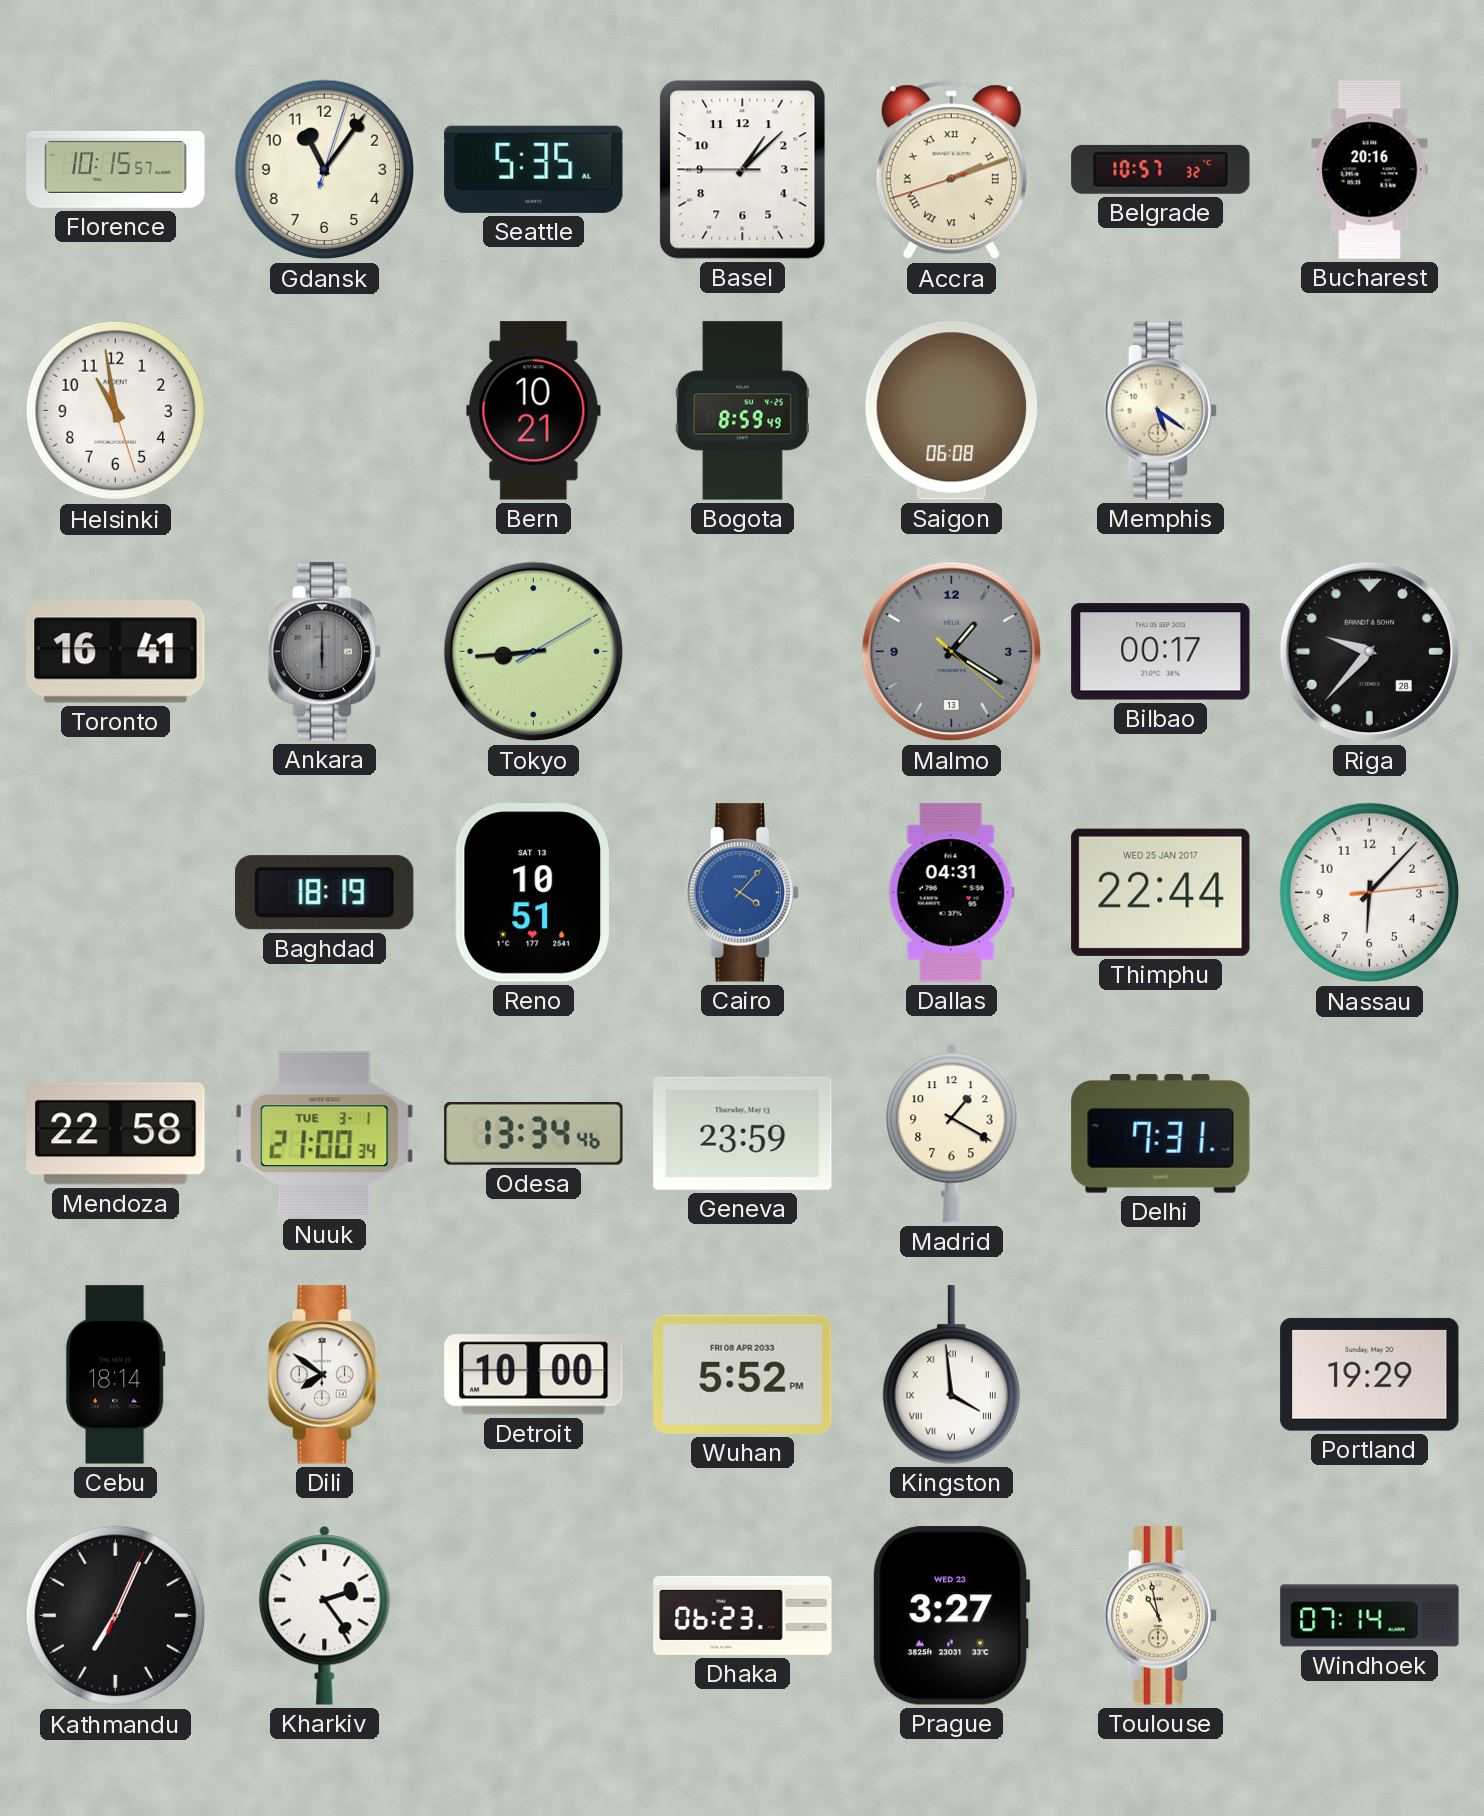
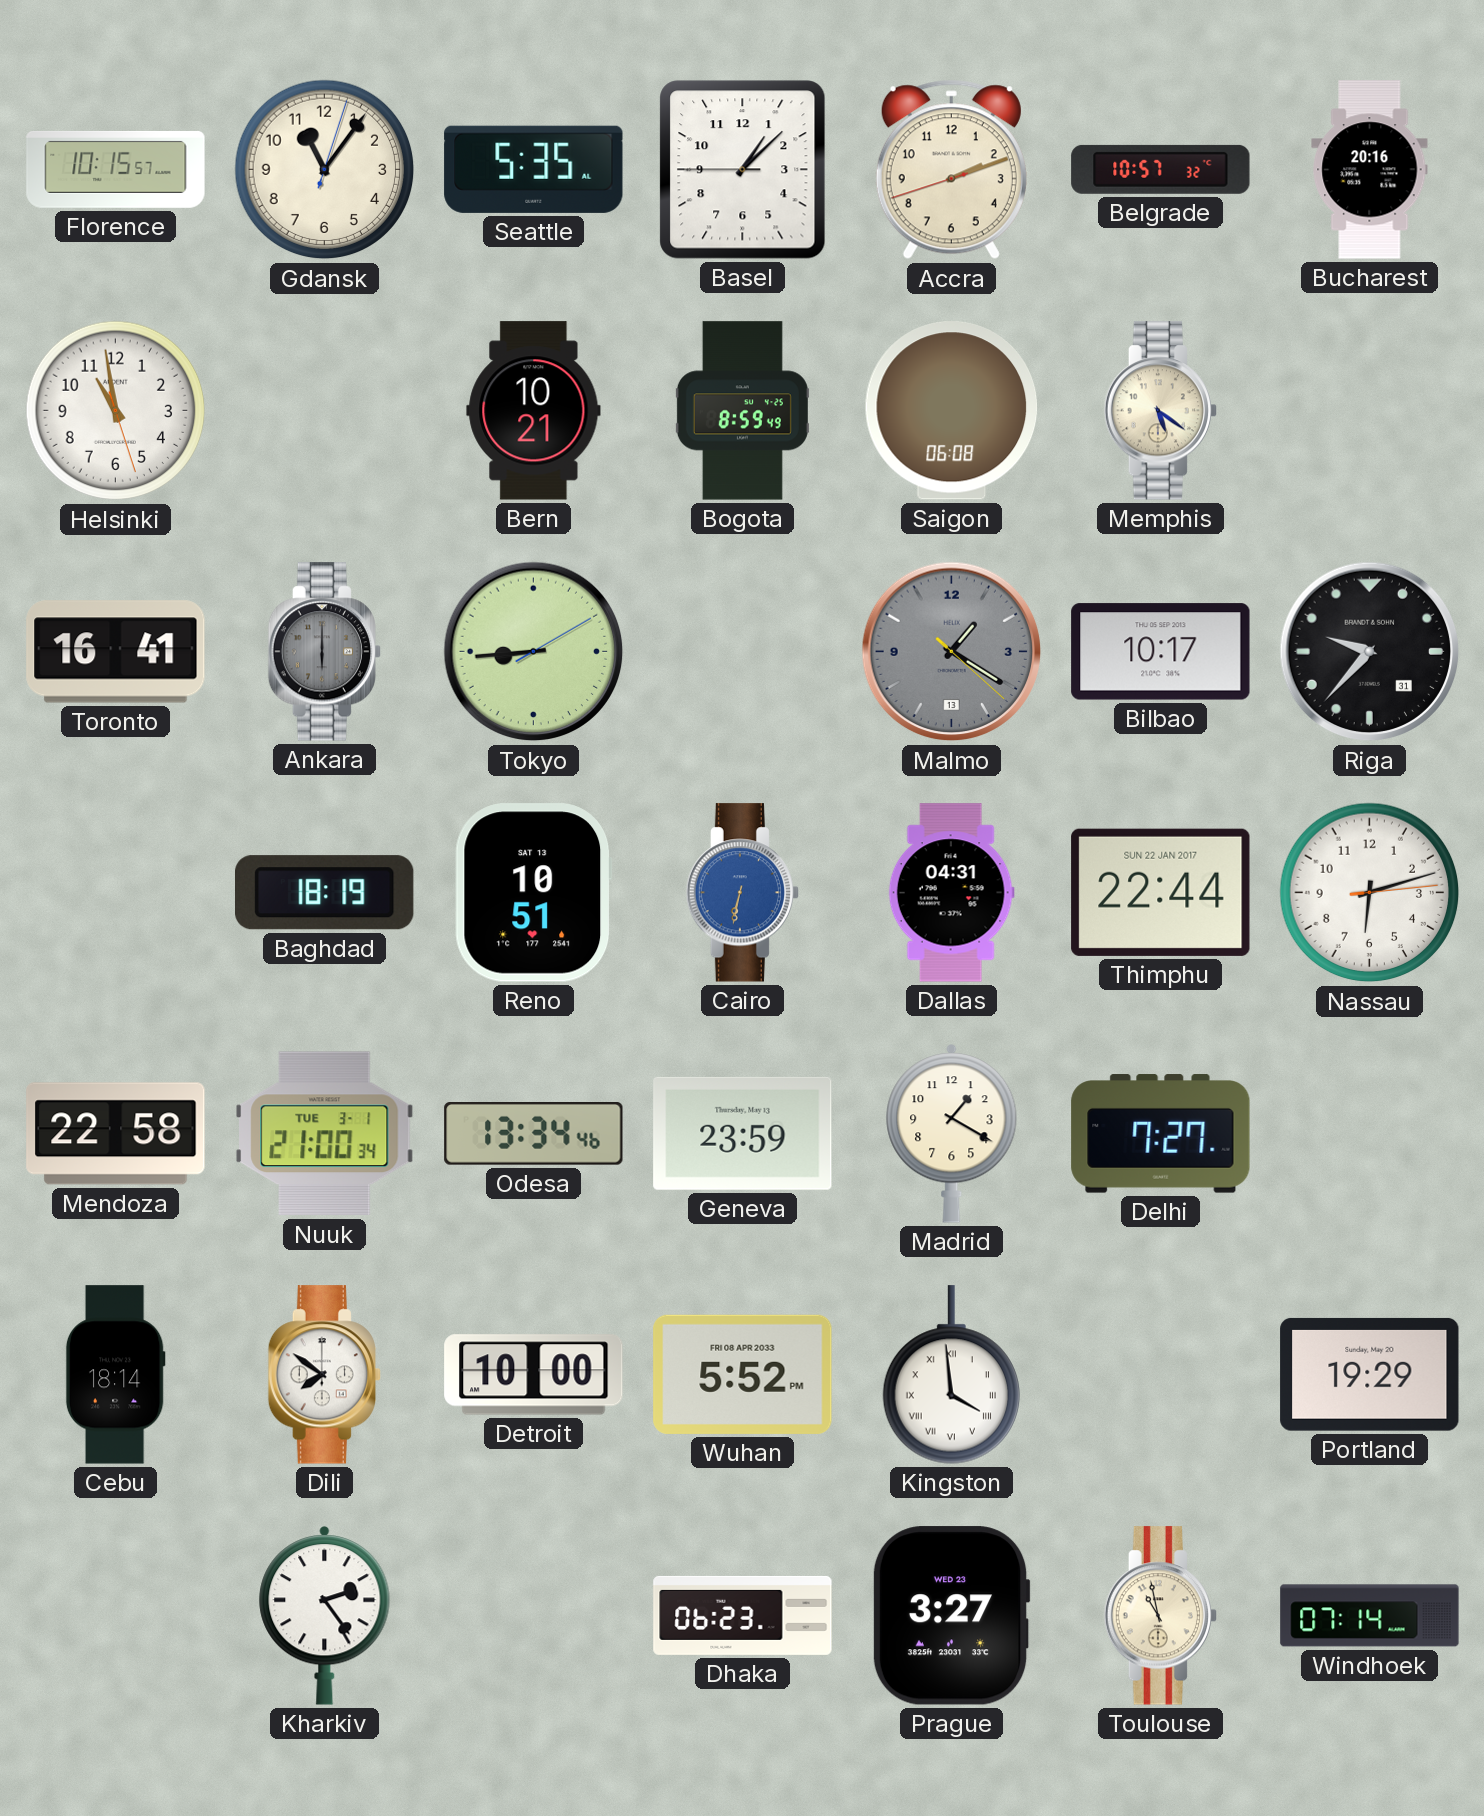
Accra numerals: Roman -> Arabic (951, 170)
Bilbao: 00:17 -> 10:17 (1161, 652)
Riga date: 28 -> 31 (1370, 652)
Cairo: 4:07 -> 6:32 (742, 893)
Thimphu date: WED 25 JAN 2017 -> SUN 22 JAN 2017 (1161, 892)
Nassau: 6:07 -> 6:12 (1370, 893)
Delhi: 7:31 -> 7:27 (1161, 1134)
Kathmandu: 7:04 -> none (116, 1616)
